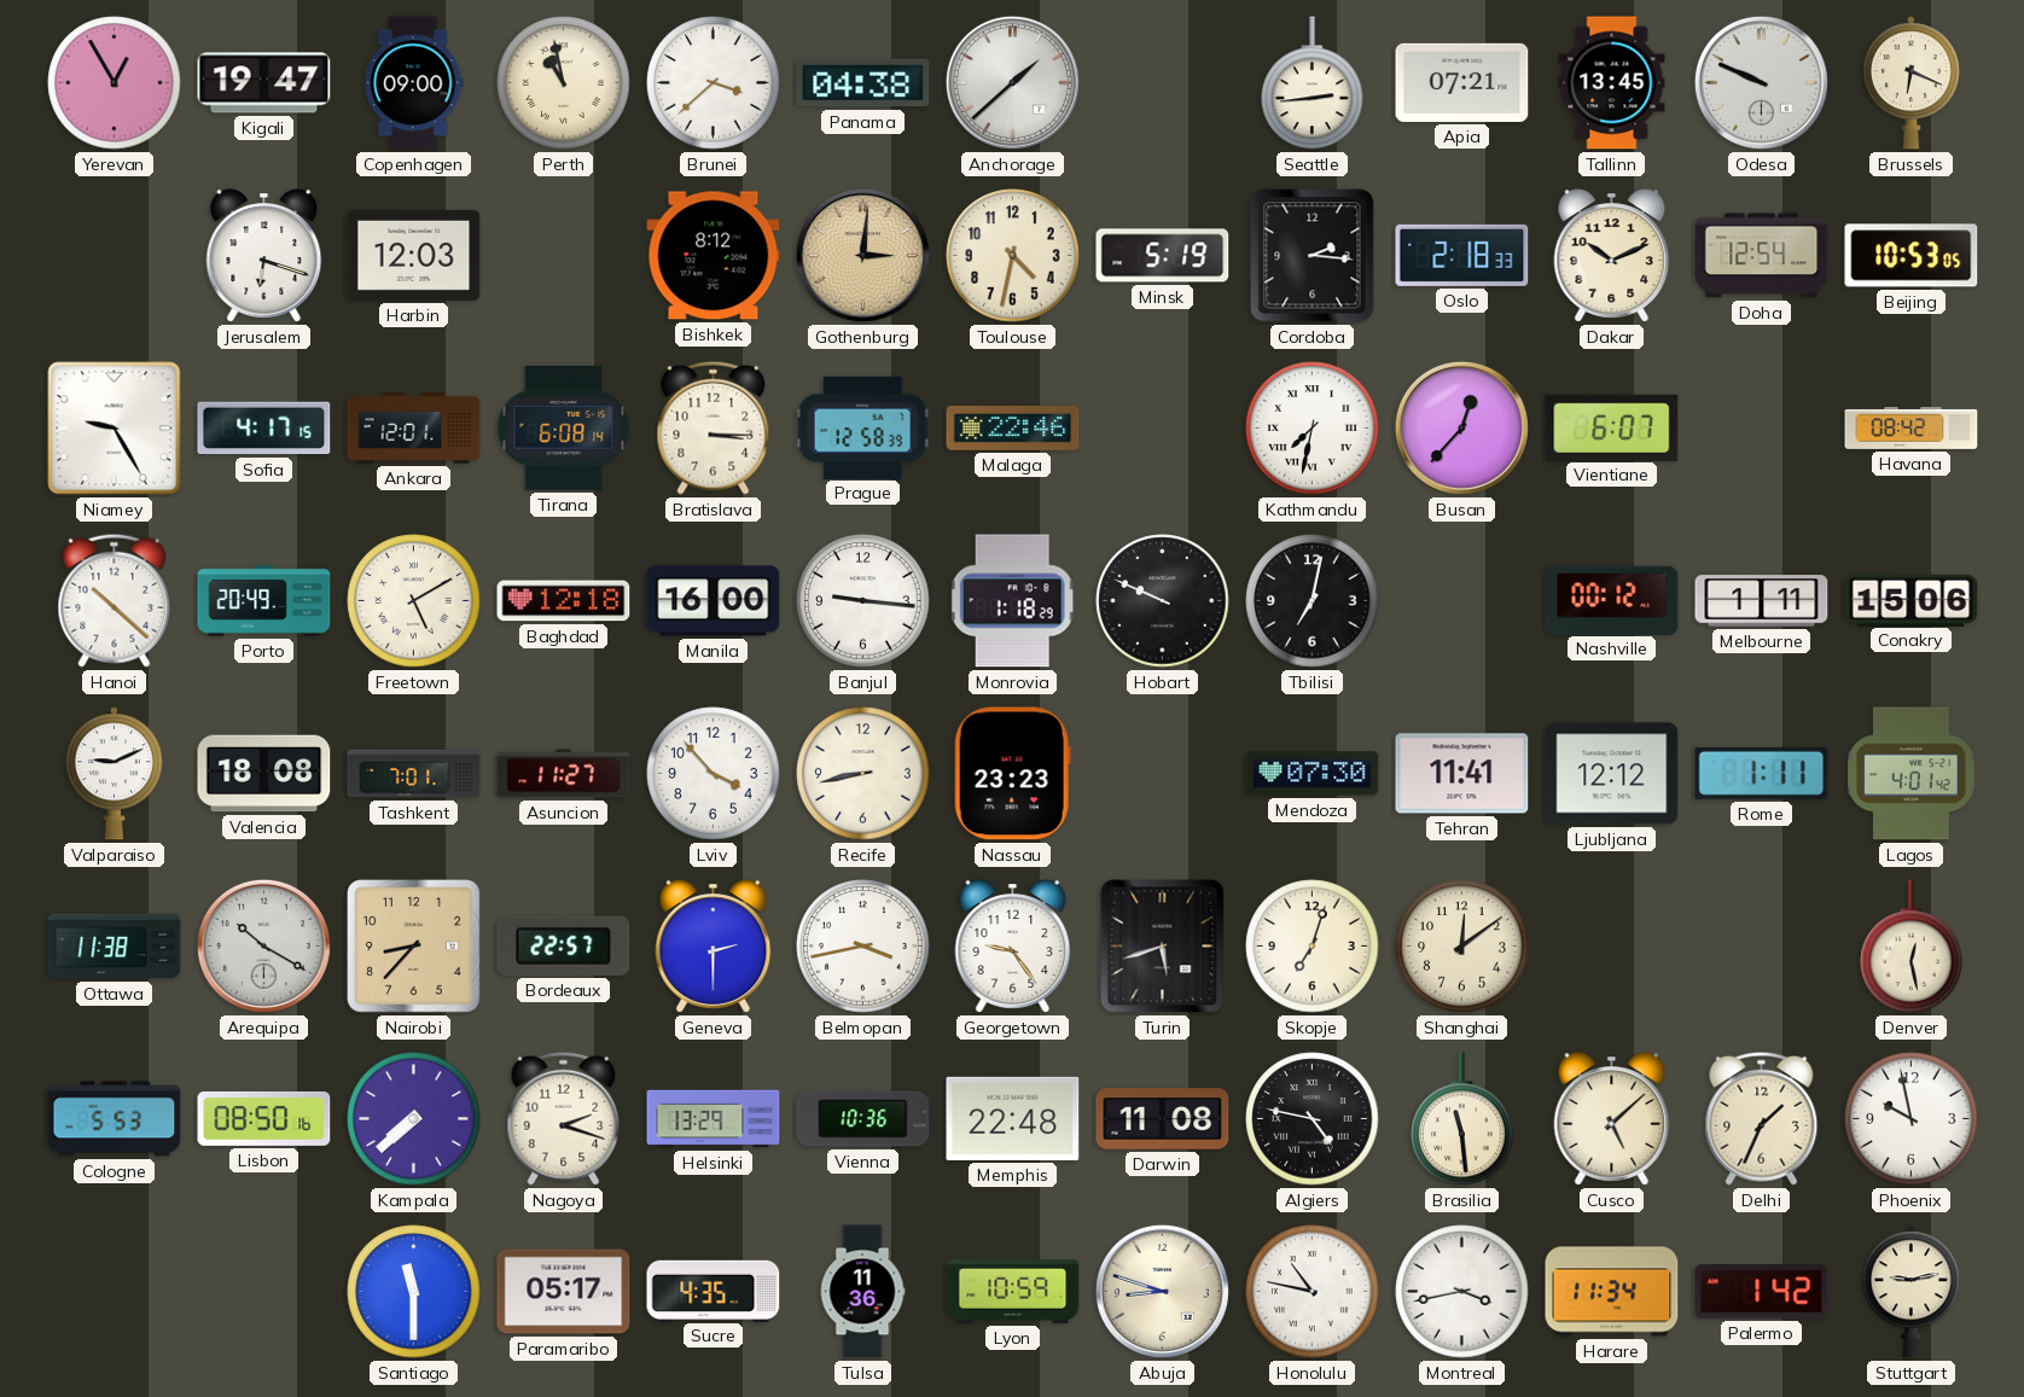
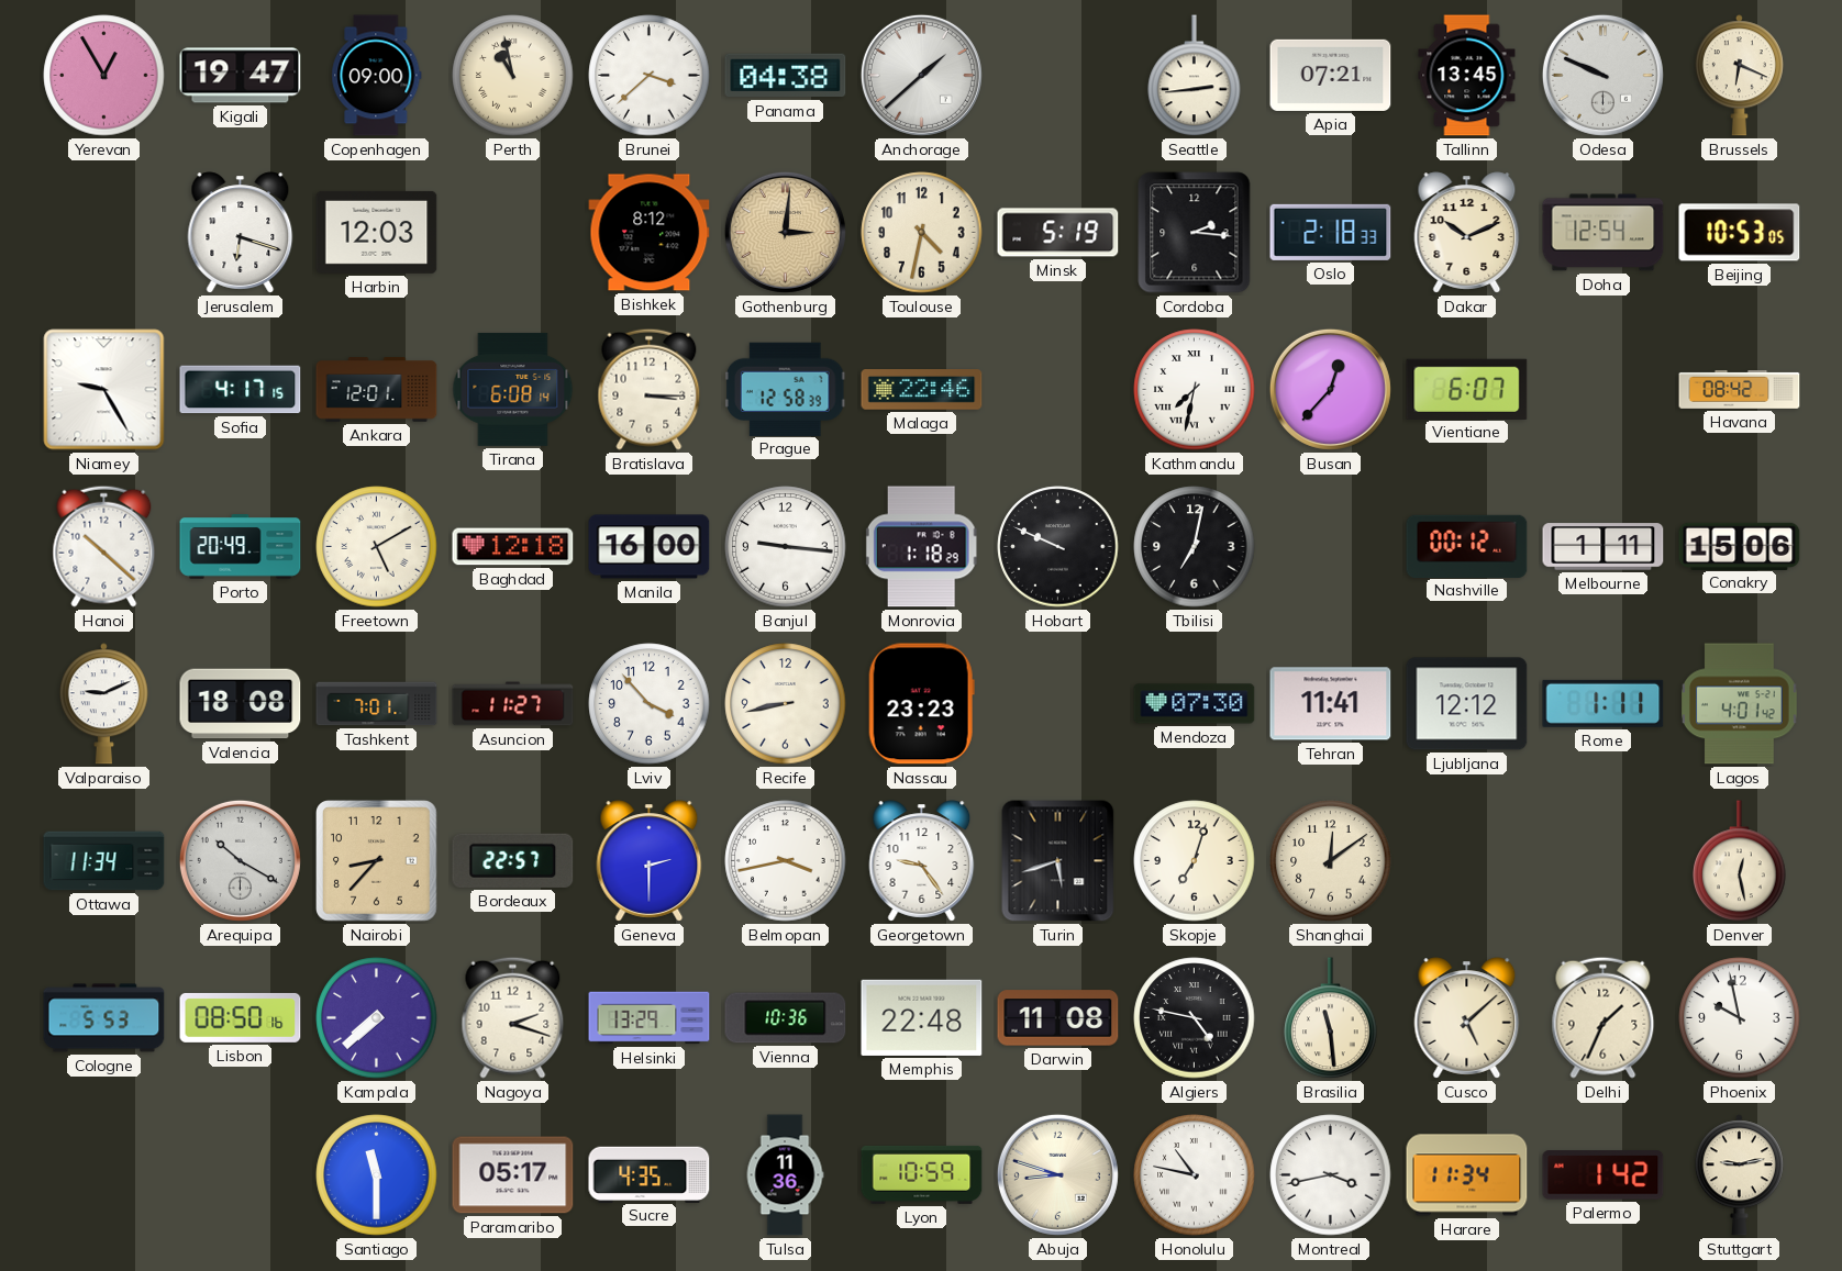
Ottawa: 11:38 -> 11:34 (104, 861)
